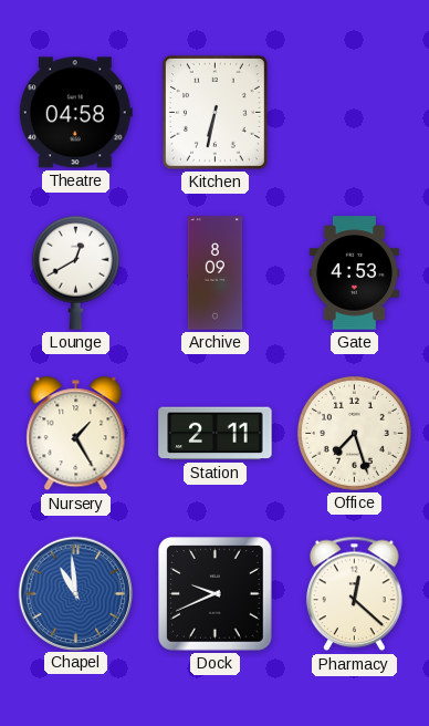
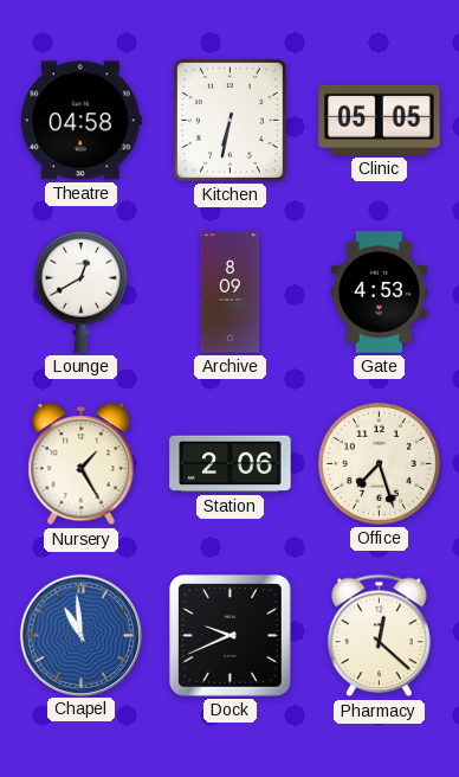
Clinic: none -> 05:05 (380, 120)
Station: 2:11 -> 2:06 (231, 464)
